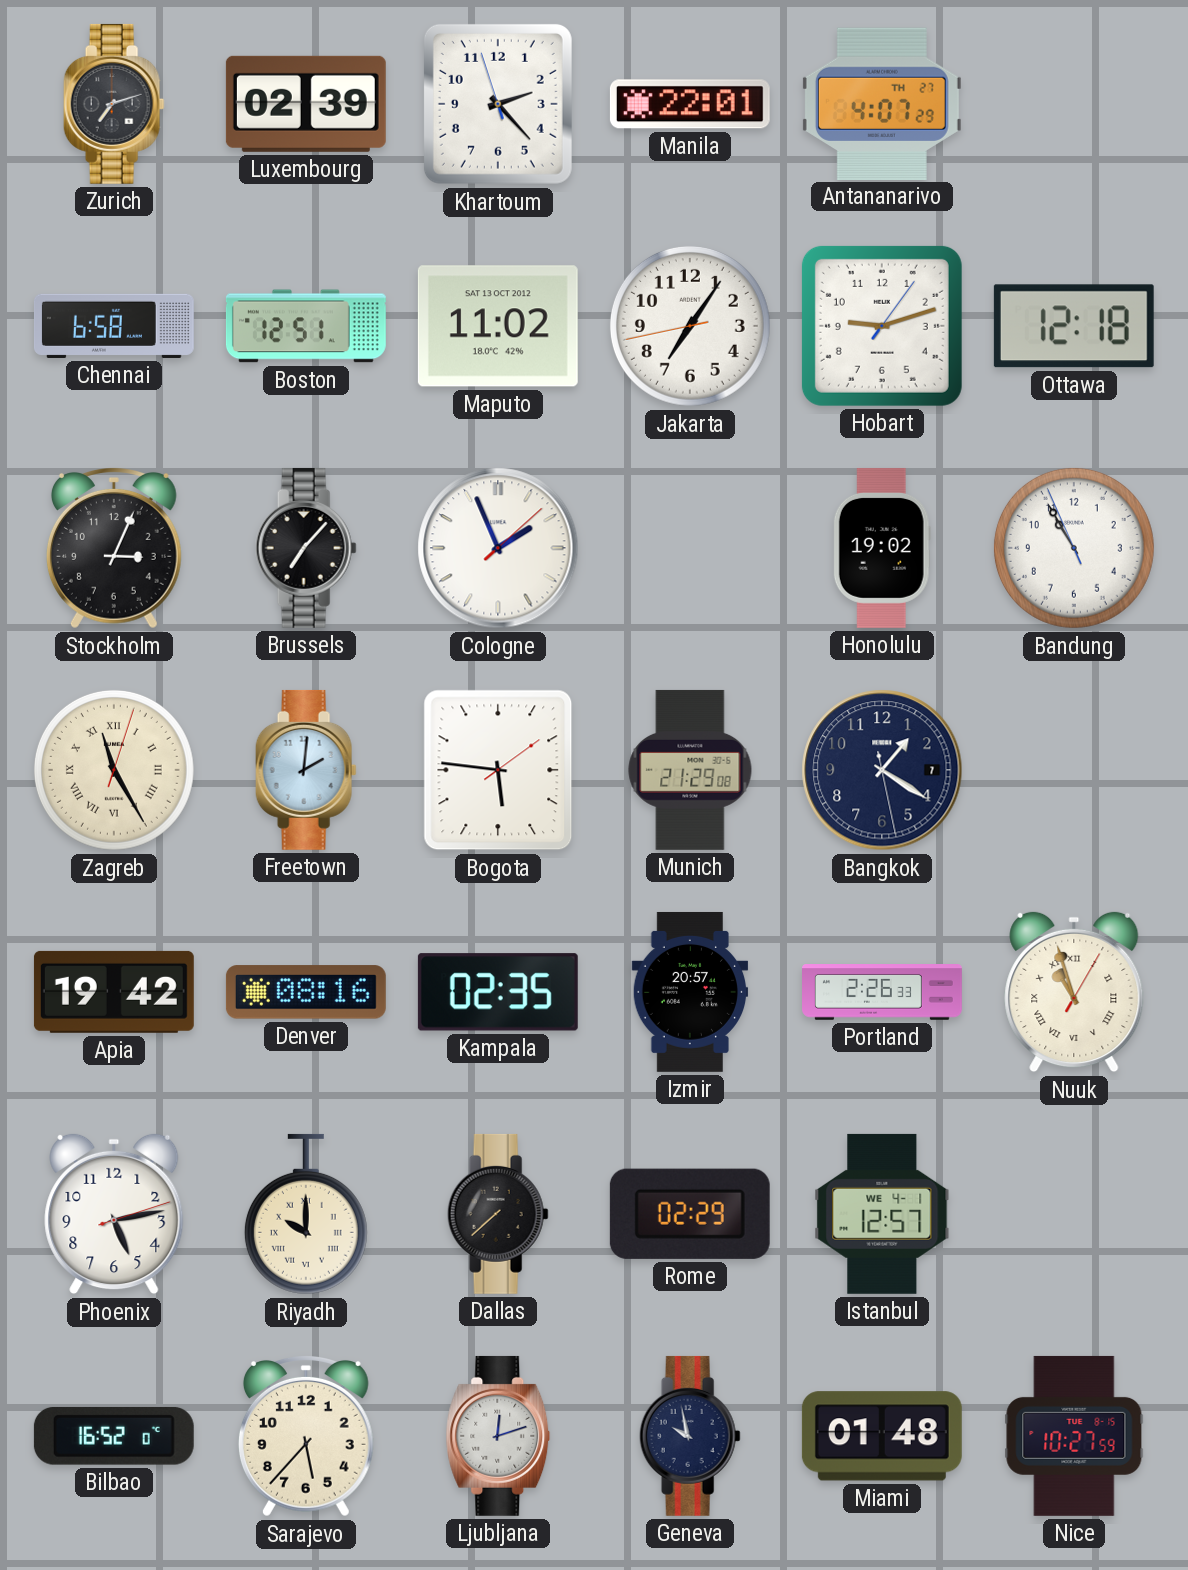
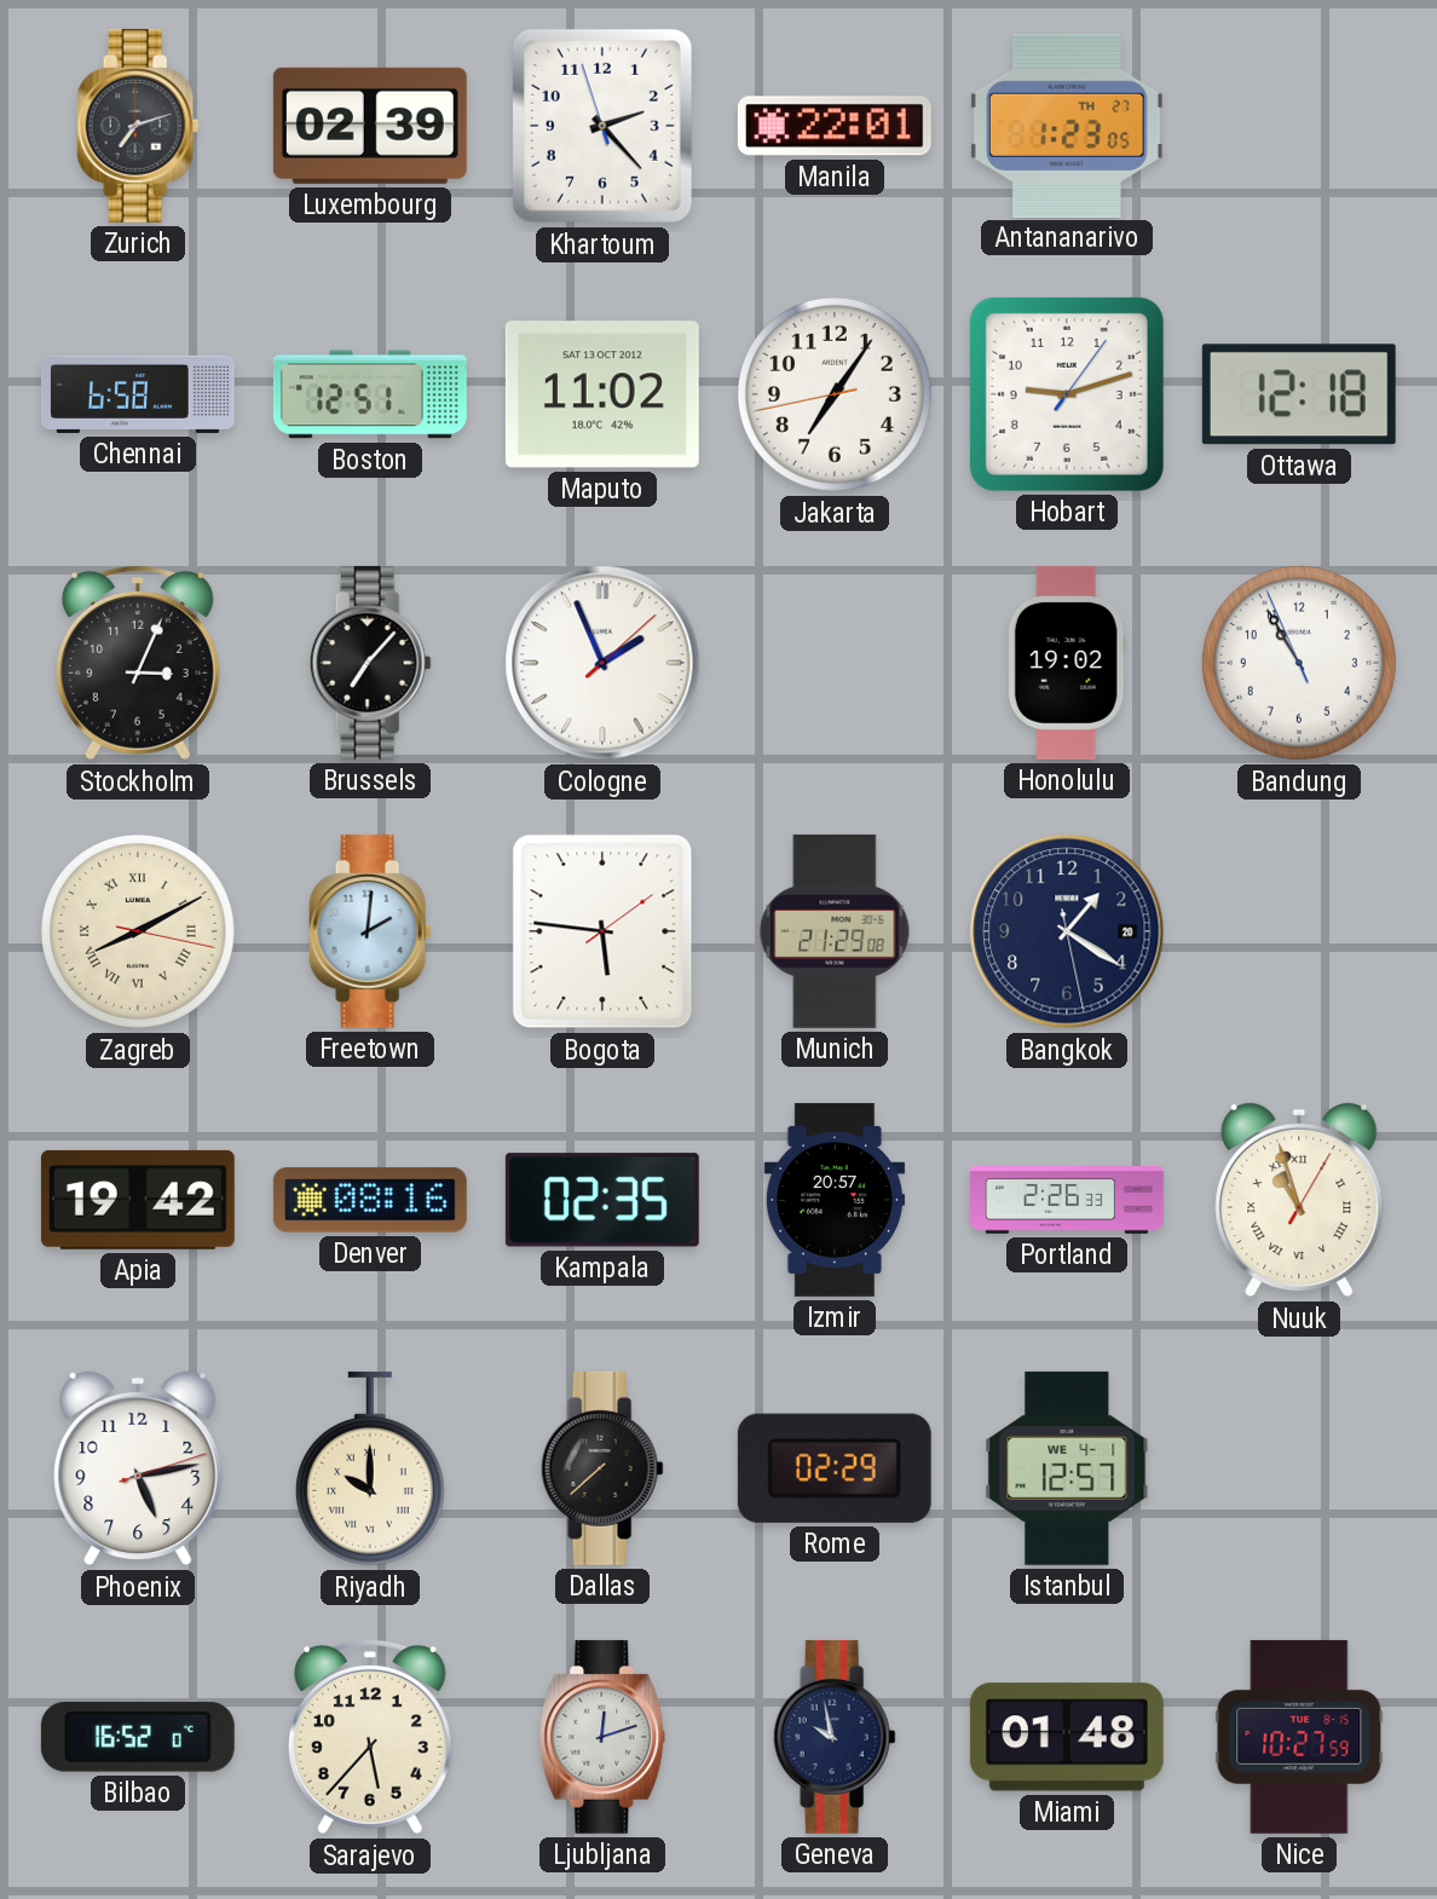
Antananarivo: 4:07 -> 1:23 (1067, 125)
Zagreb: 11:25 -> 8:10 (138, 931)
Bangkok date: 7 -> 20 (1067, 931)
